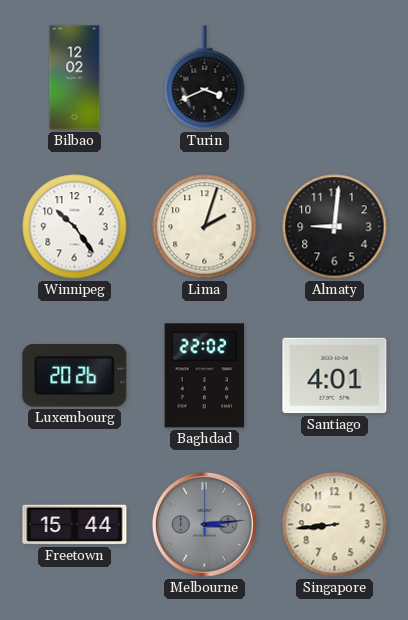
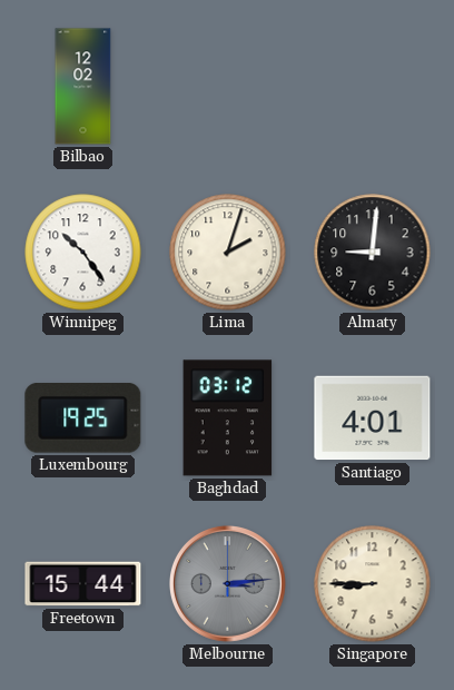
Turin: 3:41 -> none (205, 78)
Luxembourg: 20:26 -> 19:25 (83, 418)
Baghdad: 22:02 -> 03:12 (228, 418)
Singapore: 8:44 -> 8:45 (373, 584)
